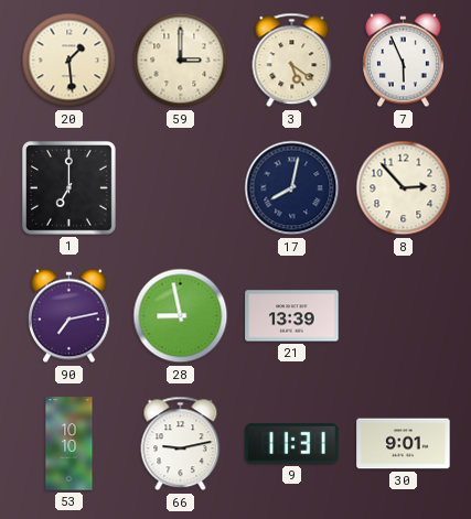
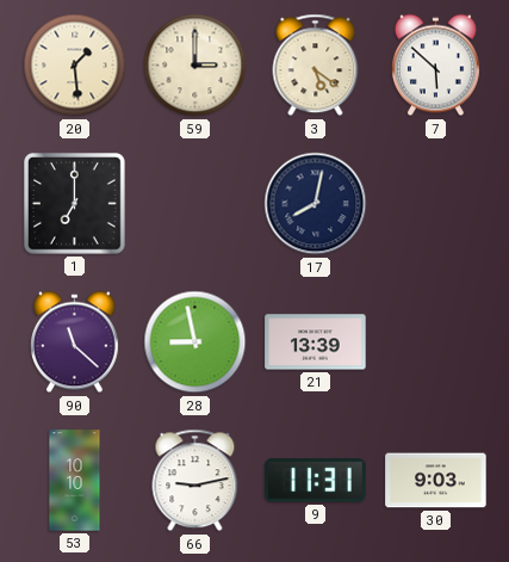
7: 5:56 -> 5:52 (435, 66)
8: 2:53 -> none (404, 188)
90: 7:13 -> 11:22 (74, 342)
30: 9:01 -> 9:03 (436, 481)
